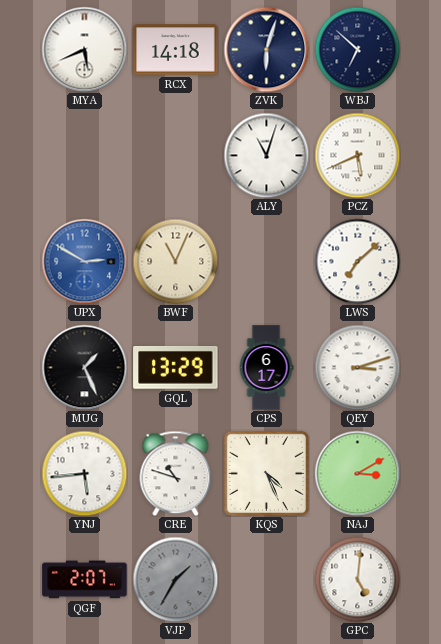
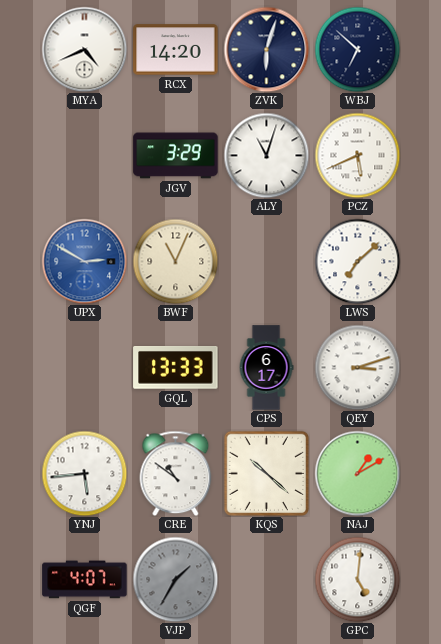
MYA: 5:41 -> 4:41 (84, 49)
RCX: 14:18 -> 14:20 (176, 50)
JGV: none -> 3:29 (176, 156)
MUG: 1:26 -> none (84, 367)
GQL: 13:29 -> 13:33 (176, 368)
CRE: 10:48 -> 10:51 (176, 473)
KQS: 4:26 -> 10:22 (266, 473)
NAJ: 3:10 -> 1:10 (357, 473)
QGF: 2:07 -> 4:07 (85, 580)
